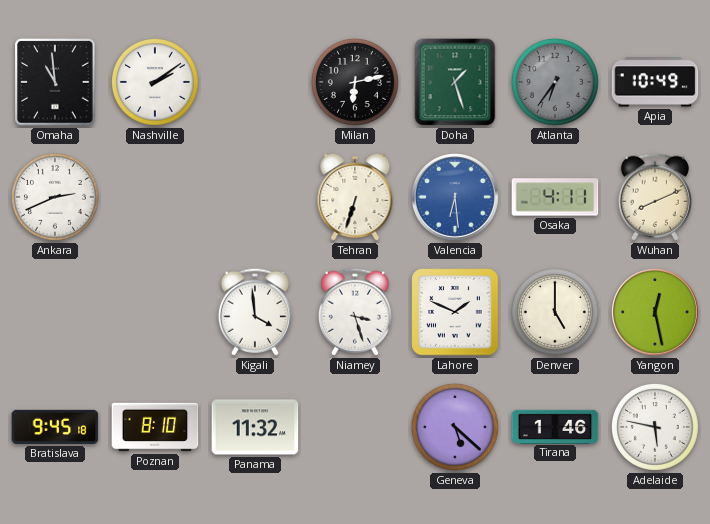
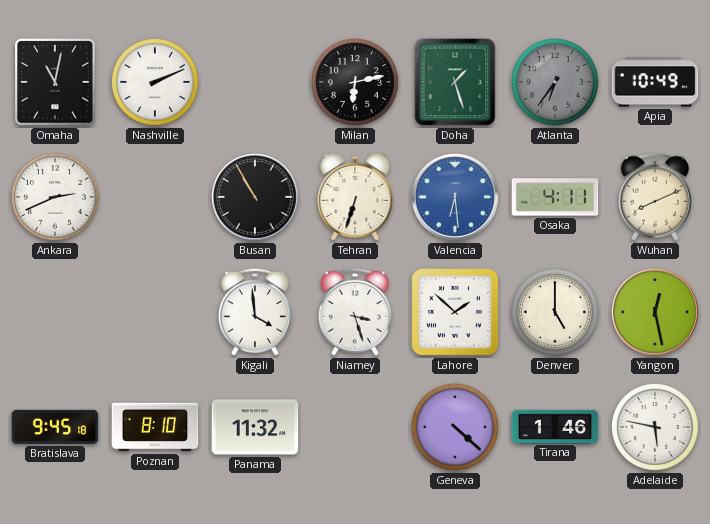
Omaha: 10:59 -> 11:02 (55, 82)
Nashville: 2:09 -> 2:11 (155, 82)
Busan: none -> 10:55 (256, 198)
Lahore: 1:49 -> 1:52 (455, 312)
Geneva: 5:22 -> 4:22 (455, 427)
